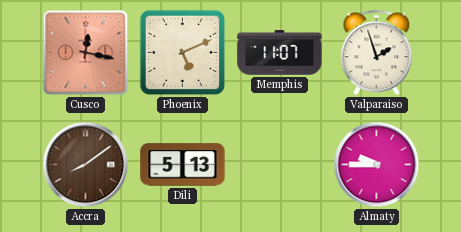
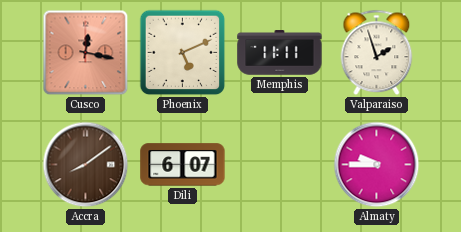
Memphis: 11:07 -> 11:11 (280, 53)
Dili: 5:13 -> 6:07 (183, 165)
